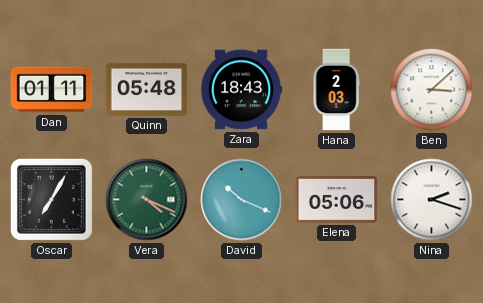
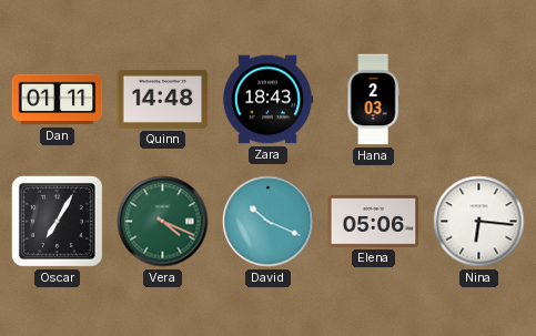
Quinn: 05:48 -> 14:48 (163, 99)
Ben: 3:08 -> none (432, 90)
Nina: 2:18 -> 6:16 (479, 222)
